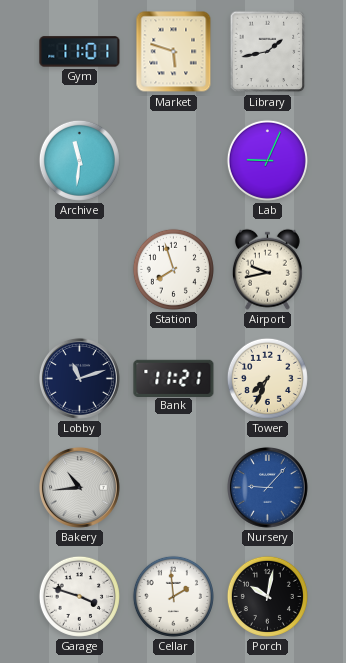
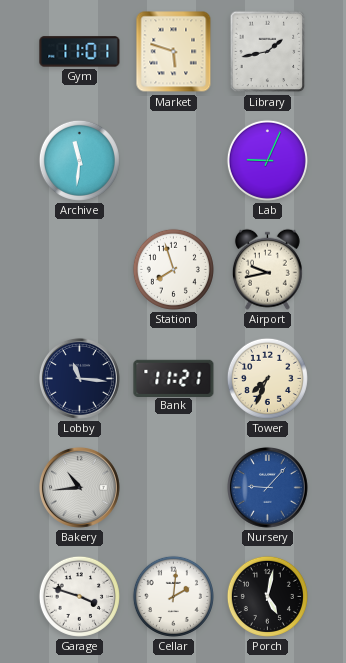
Lobby: 11:12 -> 11:16 (79, 378)
Cellar: 1:59 -> 2:01 (173, 596)
Porch: 10:02 -> 5:02 (267, 596)
